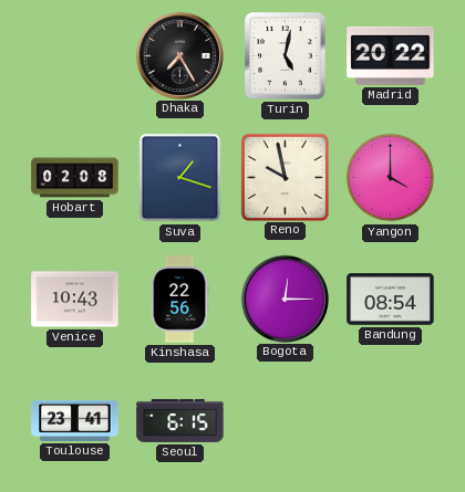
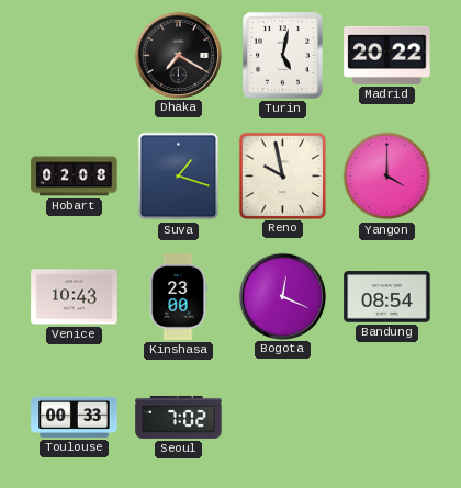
Dhaka: 7:25 -> 7:20 (178, 55)
Kinshasa: 22:56 -> 23:00 (178, 297)
Bogota: 12:15 -> 12:19 (282, 296)
Toulouse: 23:41 -> 00:33 (75, 417)
Seoul: 6:15 -> 7:02 (179, 417)
